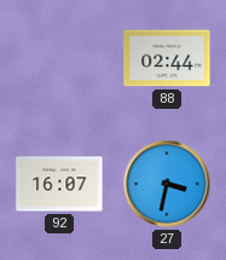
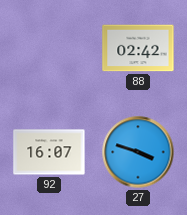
88: 02:44 -> 02:42 (138, 48)
27: 3:32 -> 3:48 (138, 152)
